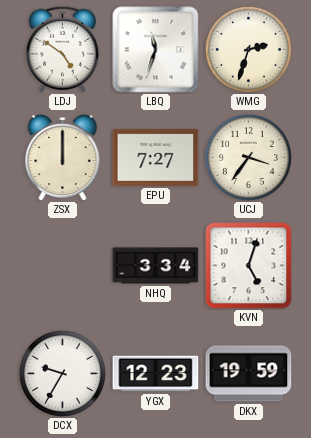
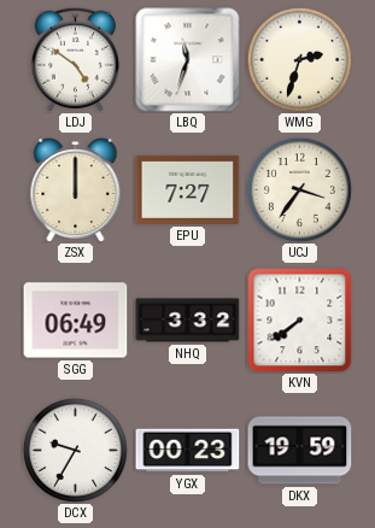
SGG: none -> 06:49 (76, 321)
NHQ: 3:34 -> 3:32 (188, 321)
KVN: 5:03 -> 7:39 (300, 321)
YGX: 12:23 -> 00:23 (188, 451)
